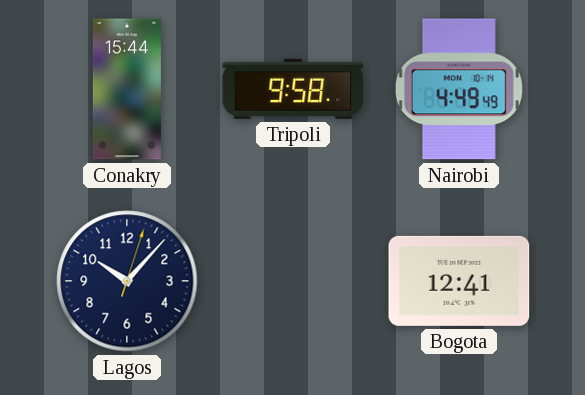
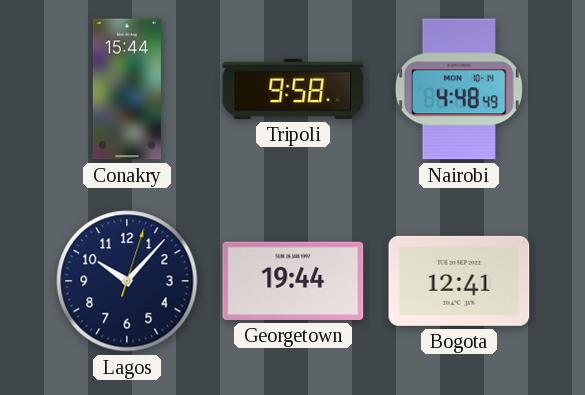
Nairobi: 4:49 -> 4:48 (459, 89)
Georgetown: none -> 19:44 (293, 281)
